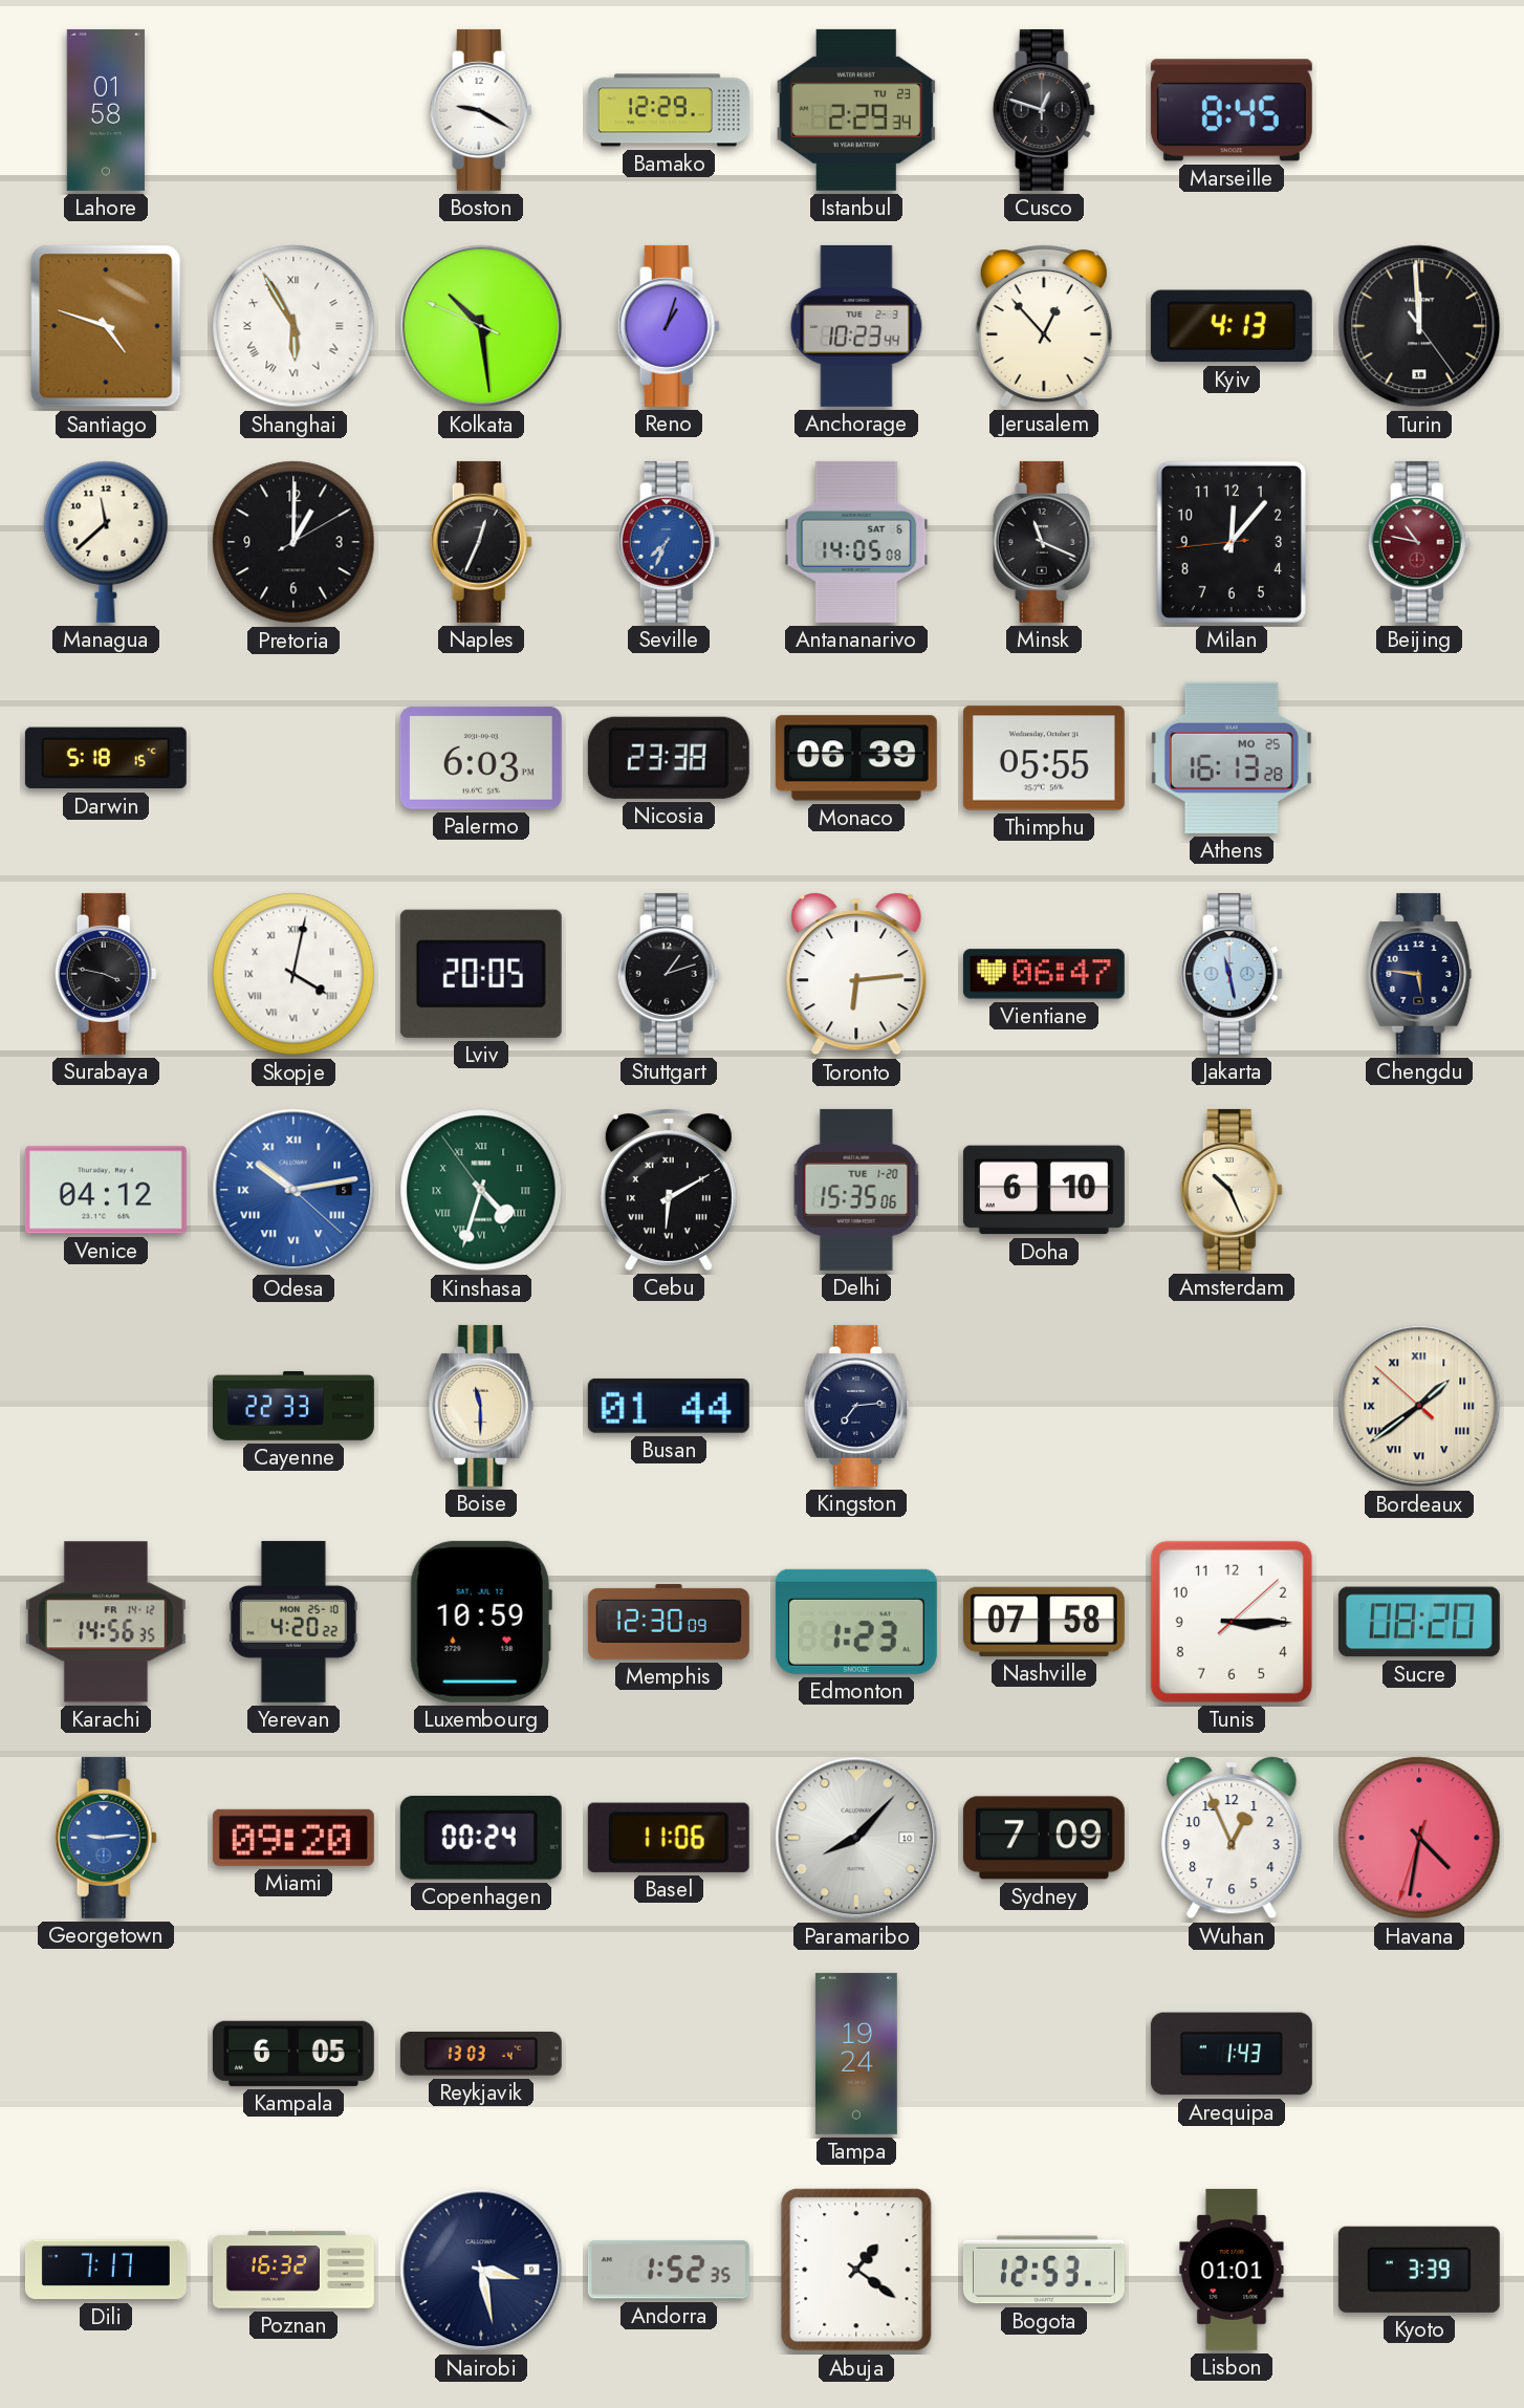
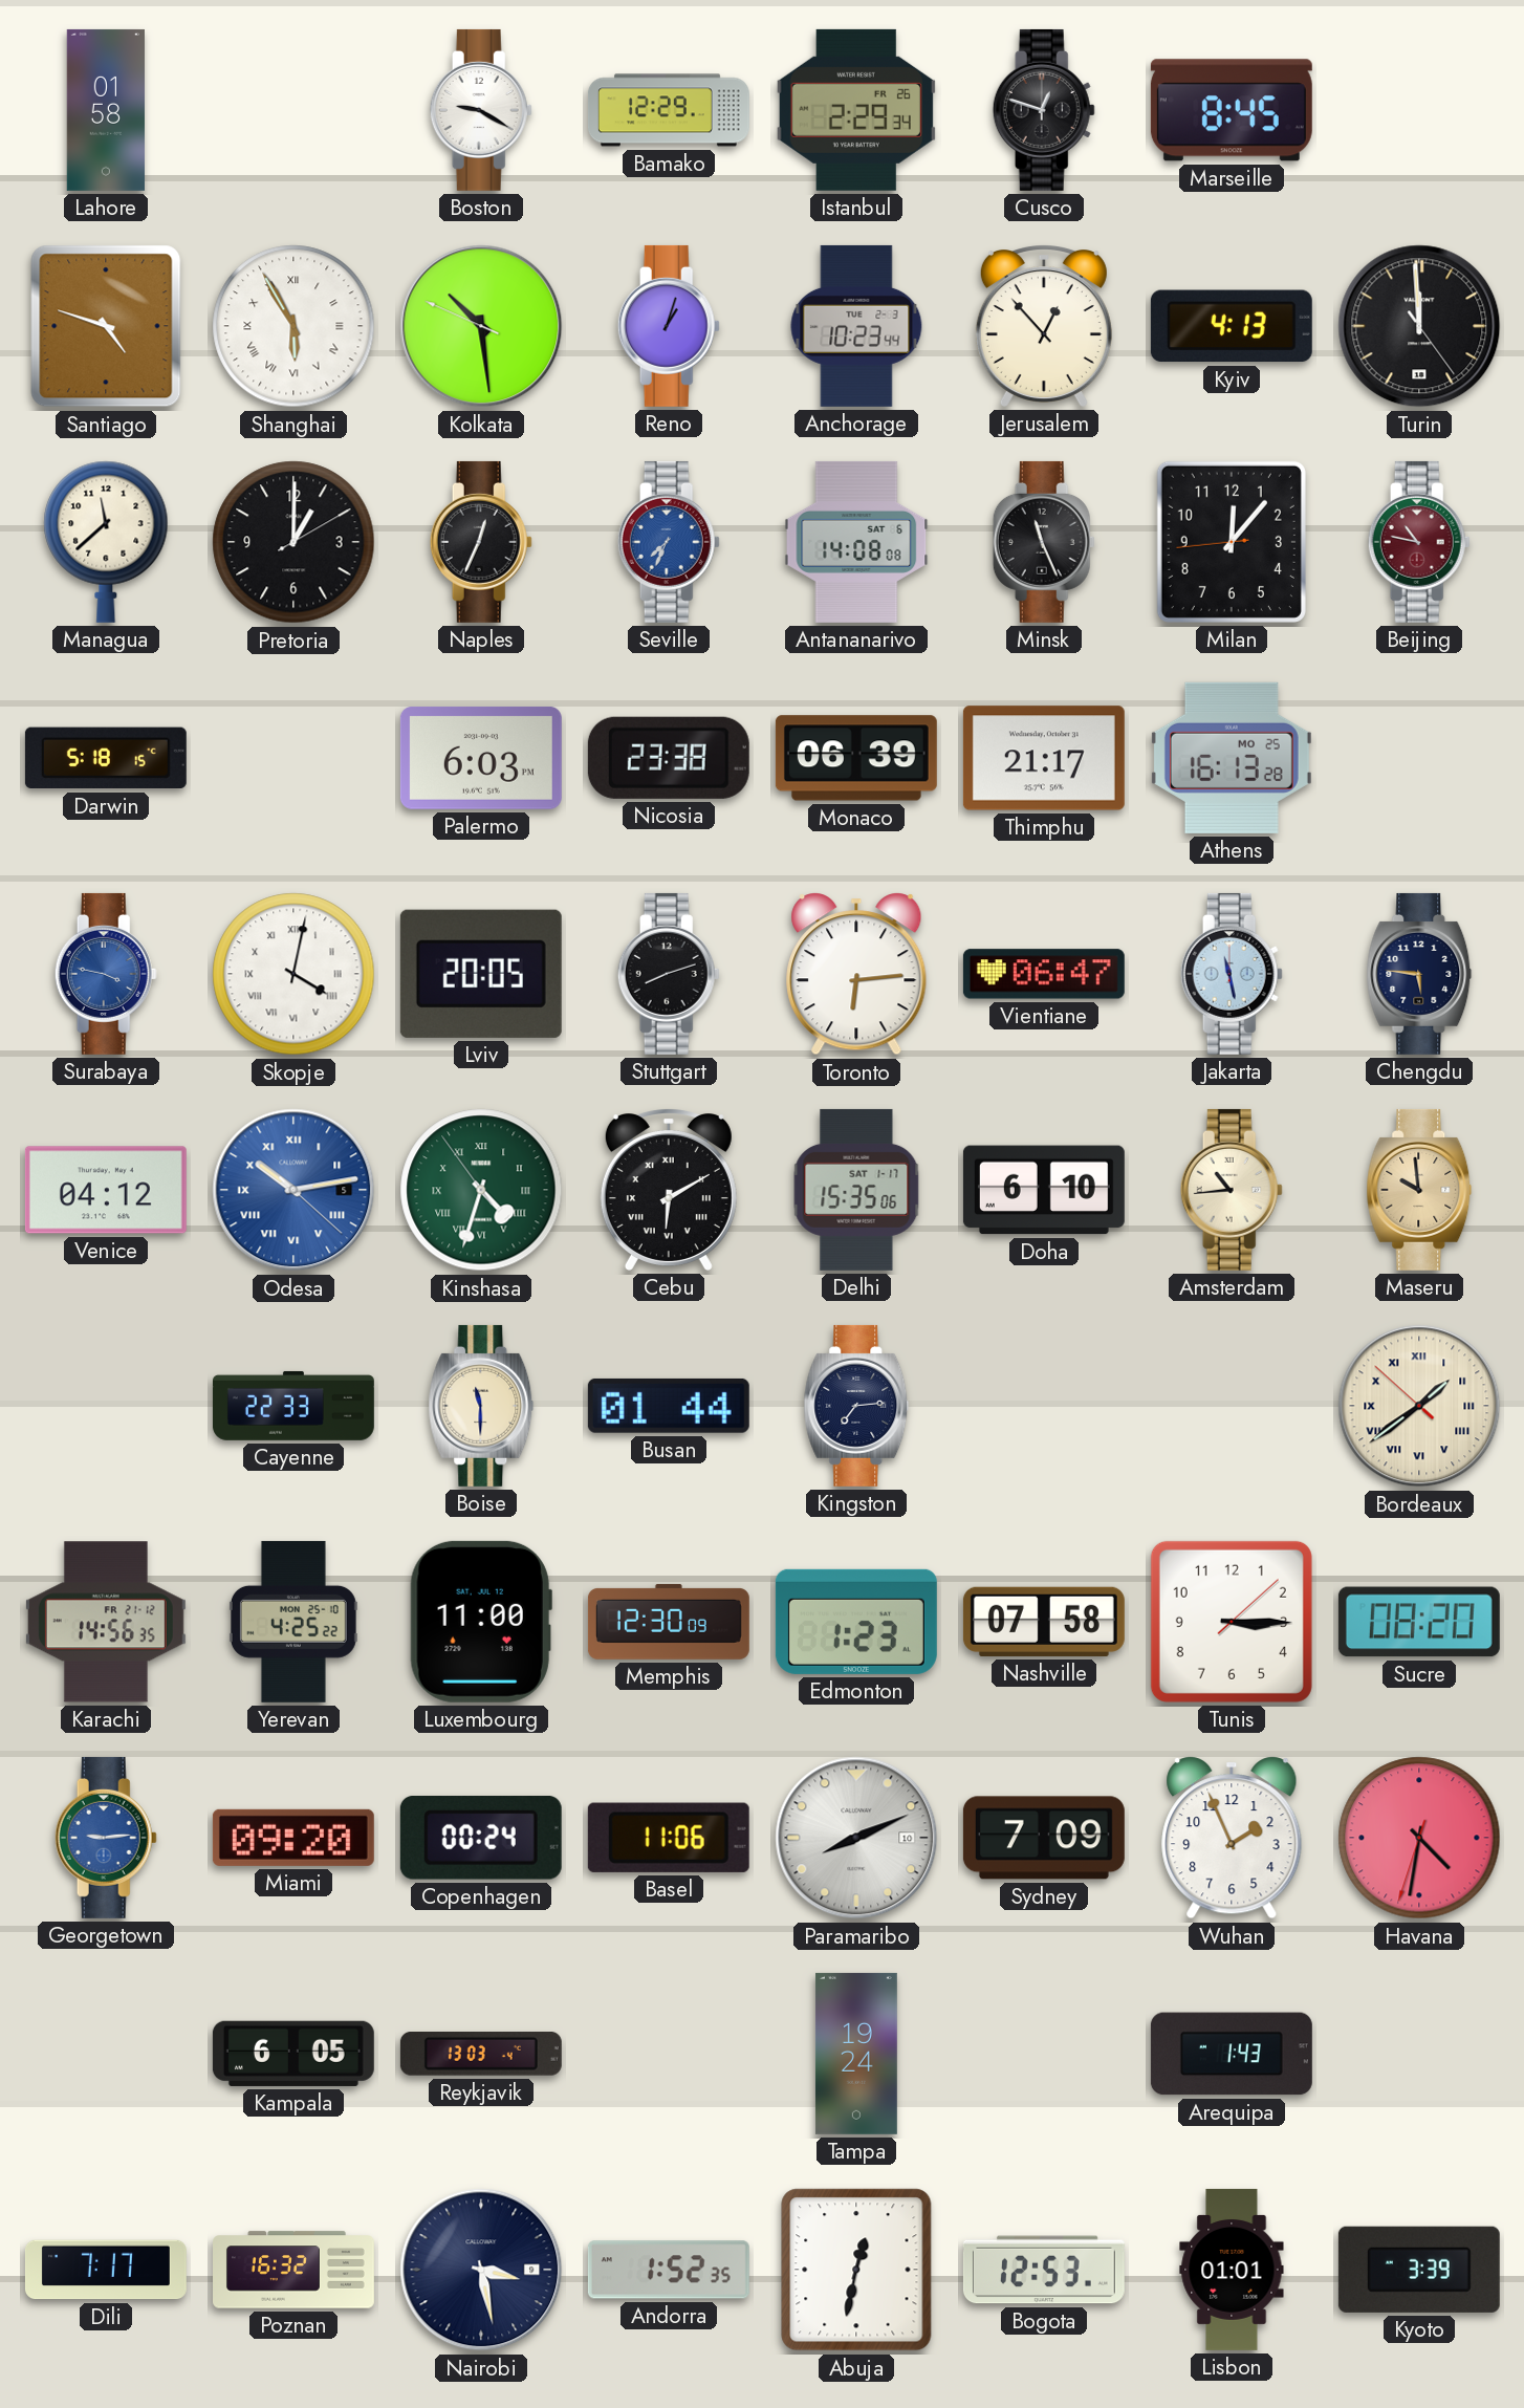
Istanbul date: TU 23 -> FR 26 (856, 110)
Antananarivo: 14:05 -> 14:08 (856, 542)
Minsk: 11:19 -> 11:26 (1044, 542)
Thimphu: 05:55 -> 21:17 (1044, 758)
Surabaya dial: black -> blue (106, 974)
Stuttgart: 1:12 -> 8:12 (669, 974)
Delhi date: TUE 1-20 -> SAT 1-17 (856, 1190)
Amsterdam: 10:26 -> 10:44 (1232, 1190)
Maseru: none -> 9:59 (1419, 1190)
Karachi date: FR 14-12 -> FR 21-12 (106, 1622)
Yerevan: 4:20 -> 4:25 (293, 1622)
Luxembourg: 10:59 -> 11:00 (481, 1622)
Paramaribo: 8:07 -> 8:11 (856, 1838)
Wuhan: 12:56 -> 1:56 (1232, 1838)
Abuja: 1:21 -> 12:32 (856, 2270)
